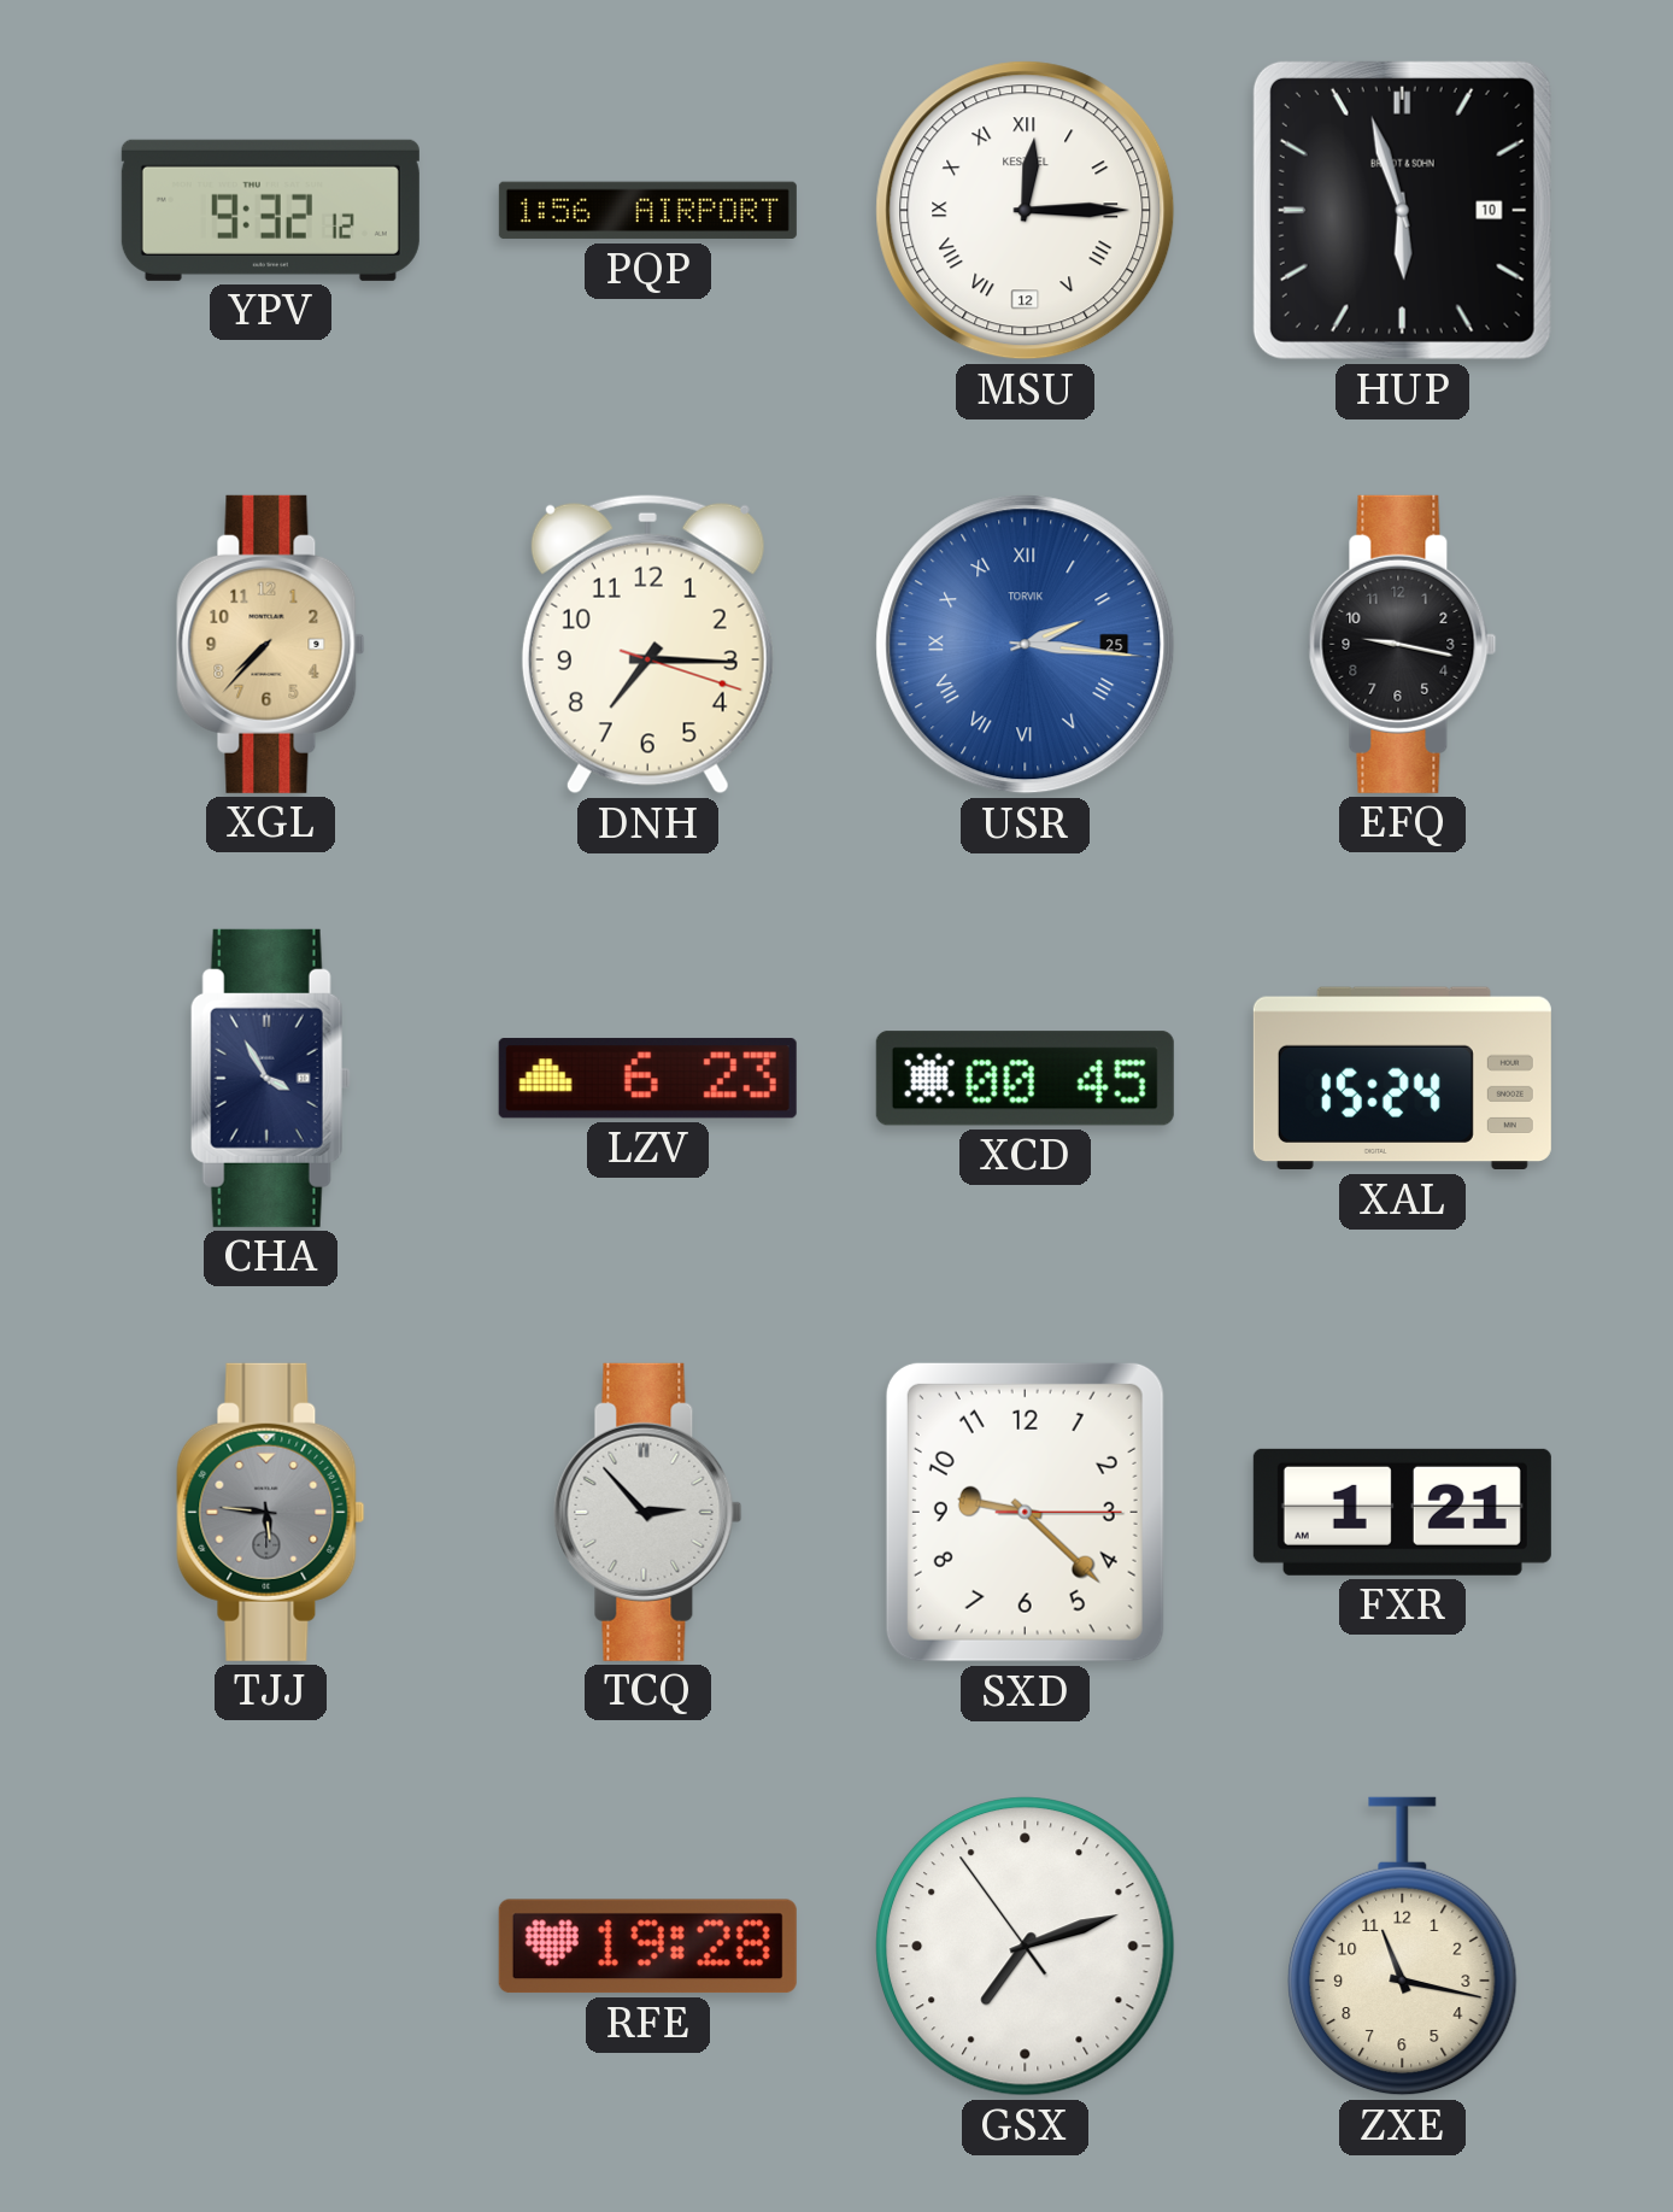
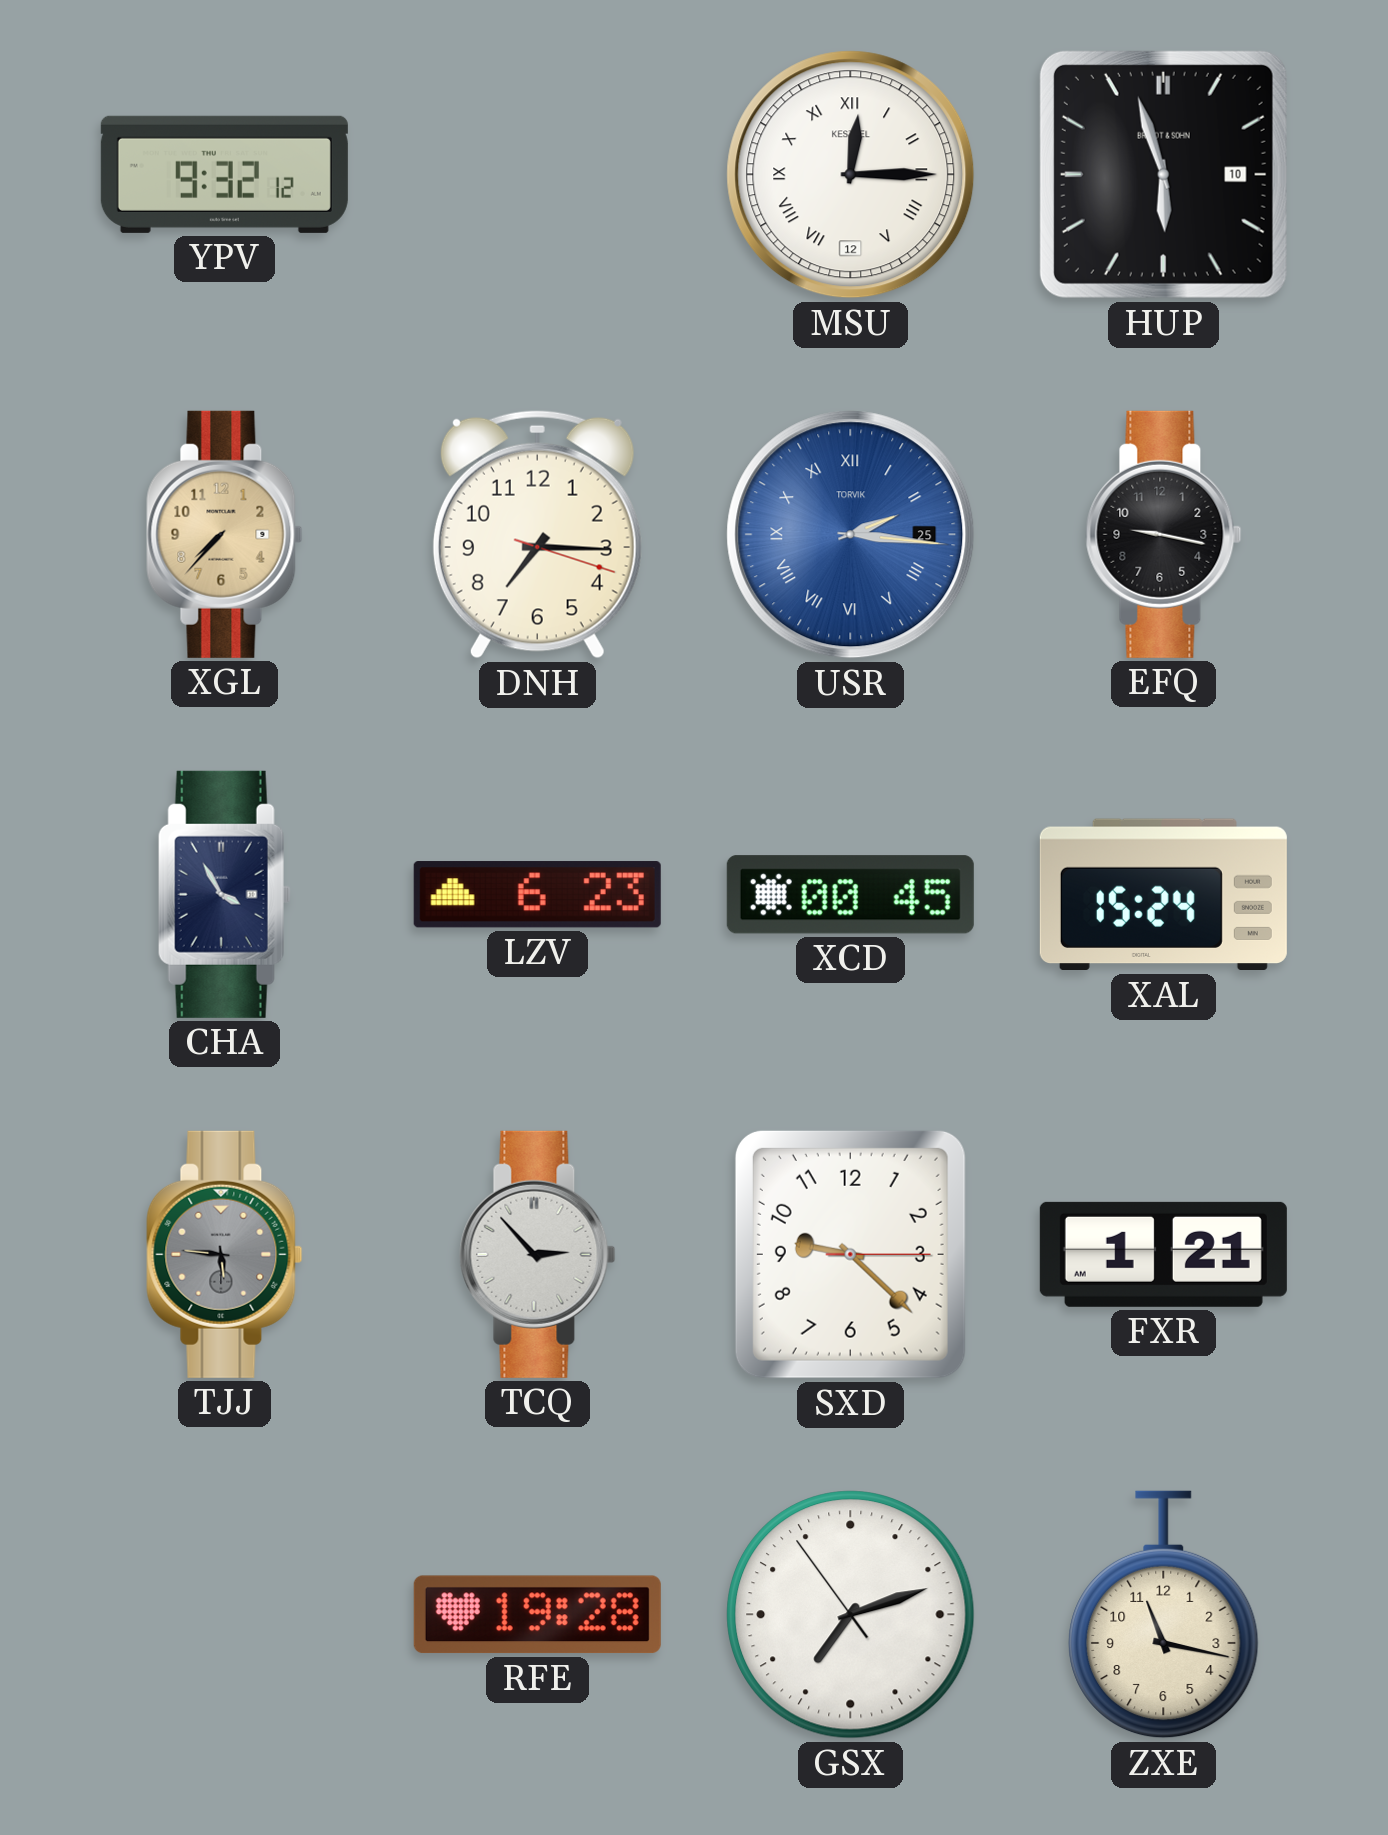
PQP: 1:56 -> none (647, 211)
